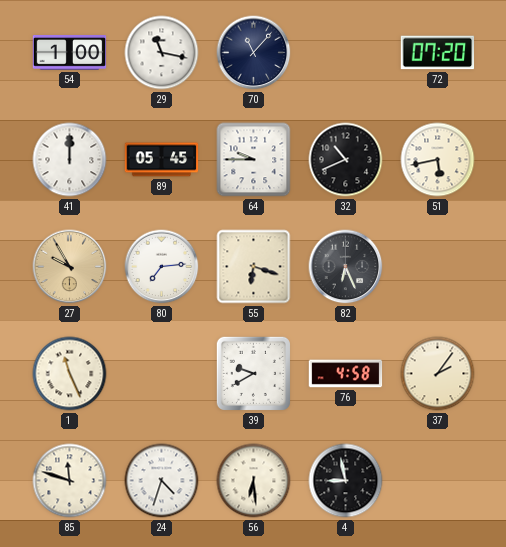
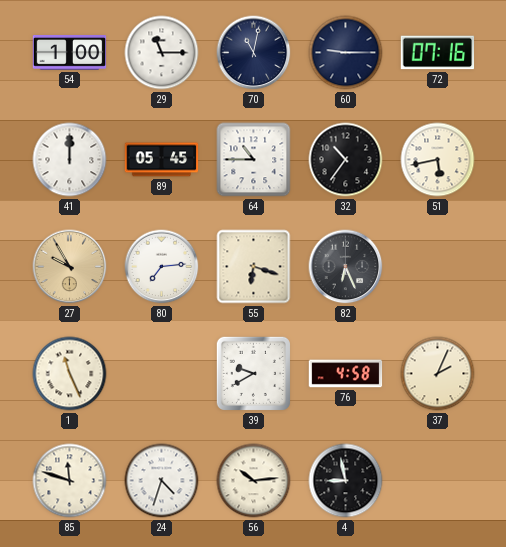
29: 11:17 -> 11:15 (162, 53)
70: 11:07 -> 11:02 (254, 53)
60: none -> 9:15 (346, 53)
72: 07:20 -> 07:16 (438, 53)
64: 9:45 -> 10:45 (254, 160)
32: 10:41 -> 10:36 (346, 160)
37: 2:06 -> 2:04 (438, 374)
56: 6:29 -> 10:14 (254, 481)
